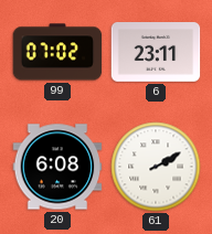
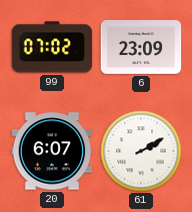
6: 23:11 -> 23:09 (141, 48)
20: 6:08 -> 6:07 (52, 151)
